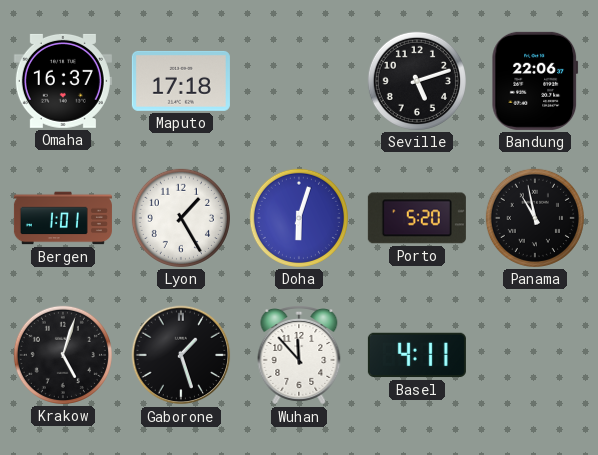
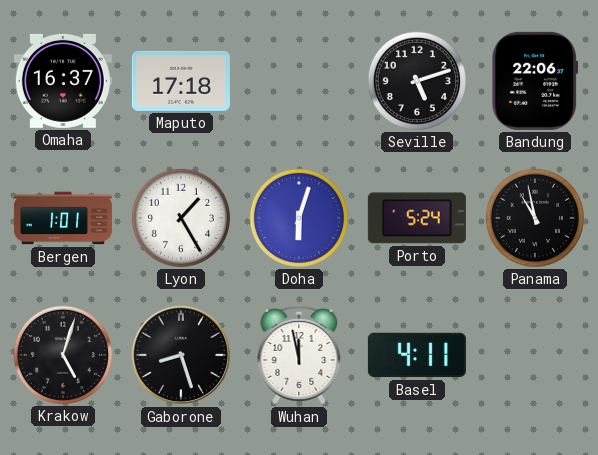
Porto: 5:20 -> 5:24 (417, 218)
Gaborone: 1:27 -> 8:27 (181, 355)
Wuhan: 11:53 -> 11:58 (299, 356)
